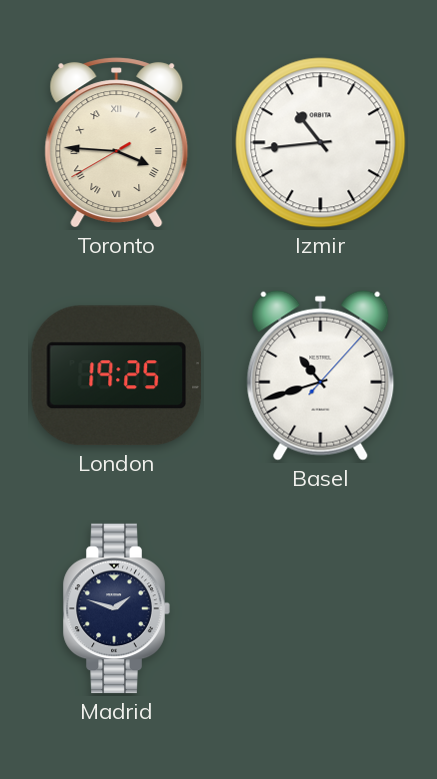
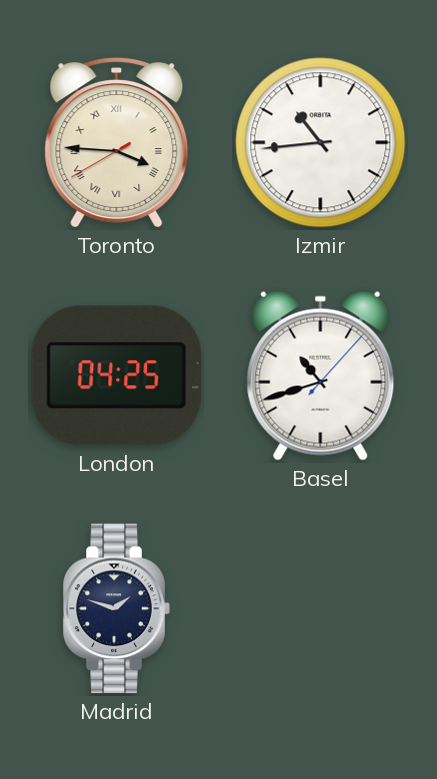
London: 19:25 -> 04:25 (116, 376)
